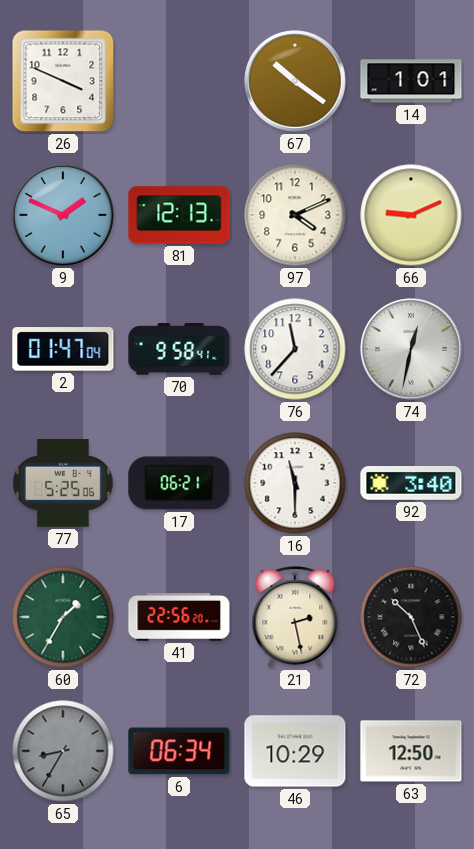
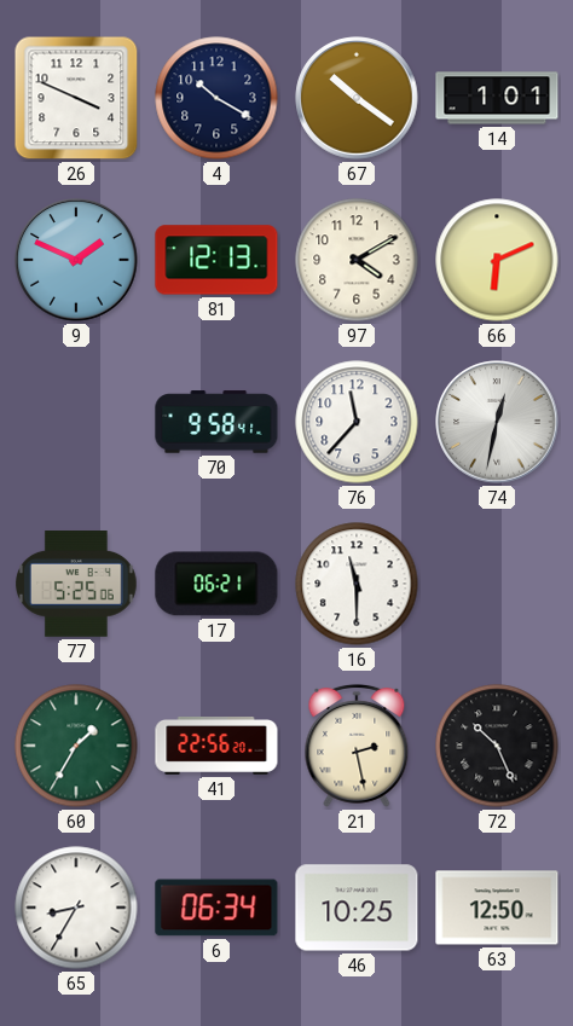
4: none -> 10:20 (216, 98)
97: 4:11 -> 4:10 (357, 260)
66: 9:11 -> 6:11 (497, 260)
2: 01:47 -> none (63, 349)
92: 3:40 -> none (411, 484)
65 dial: grey -> white (76, 908)
46: 10:29 -> 10:25 (357, 908)
